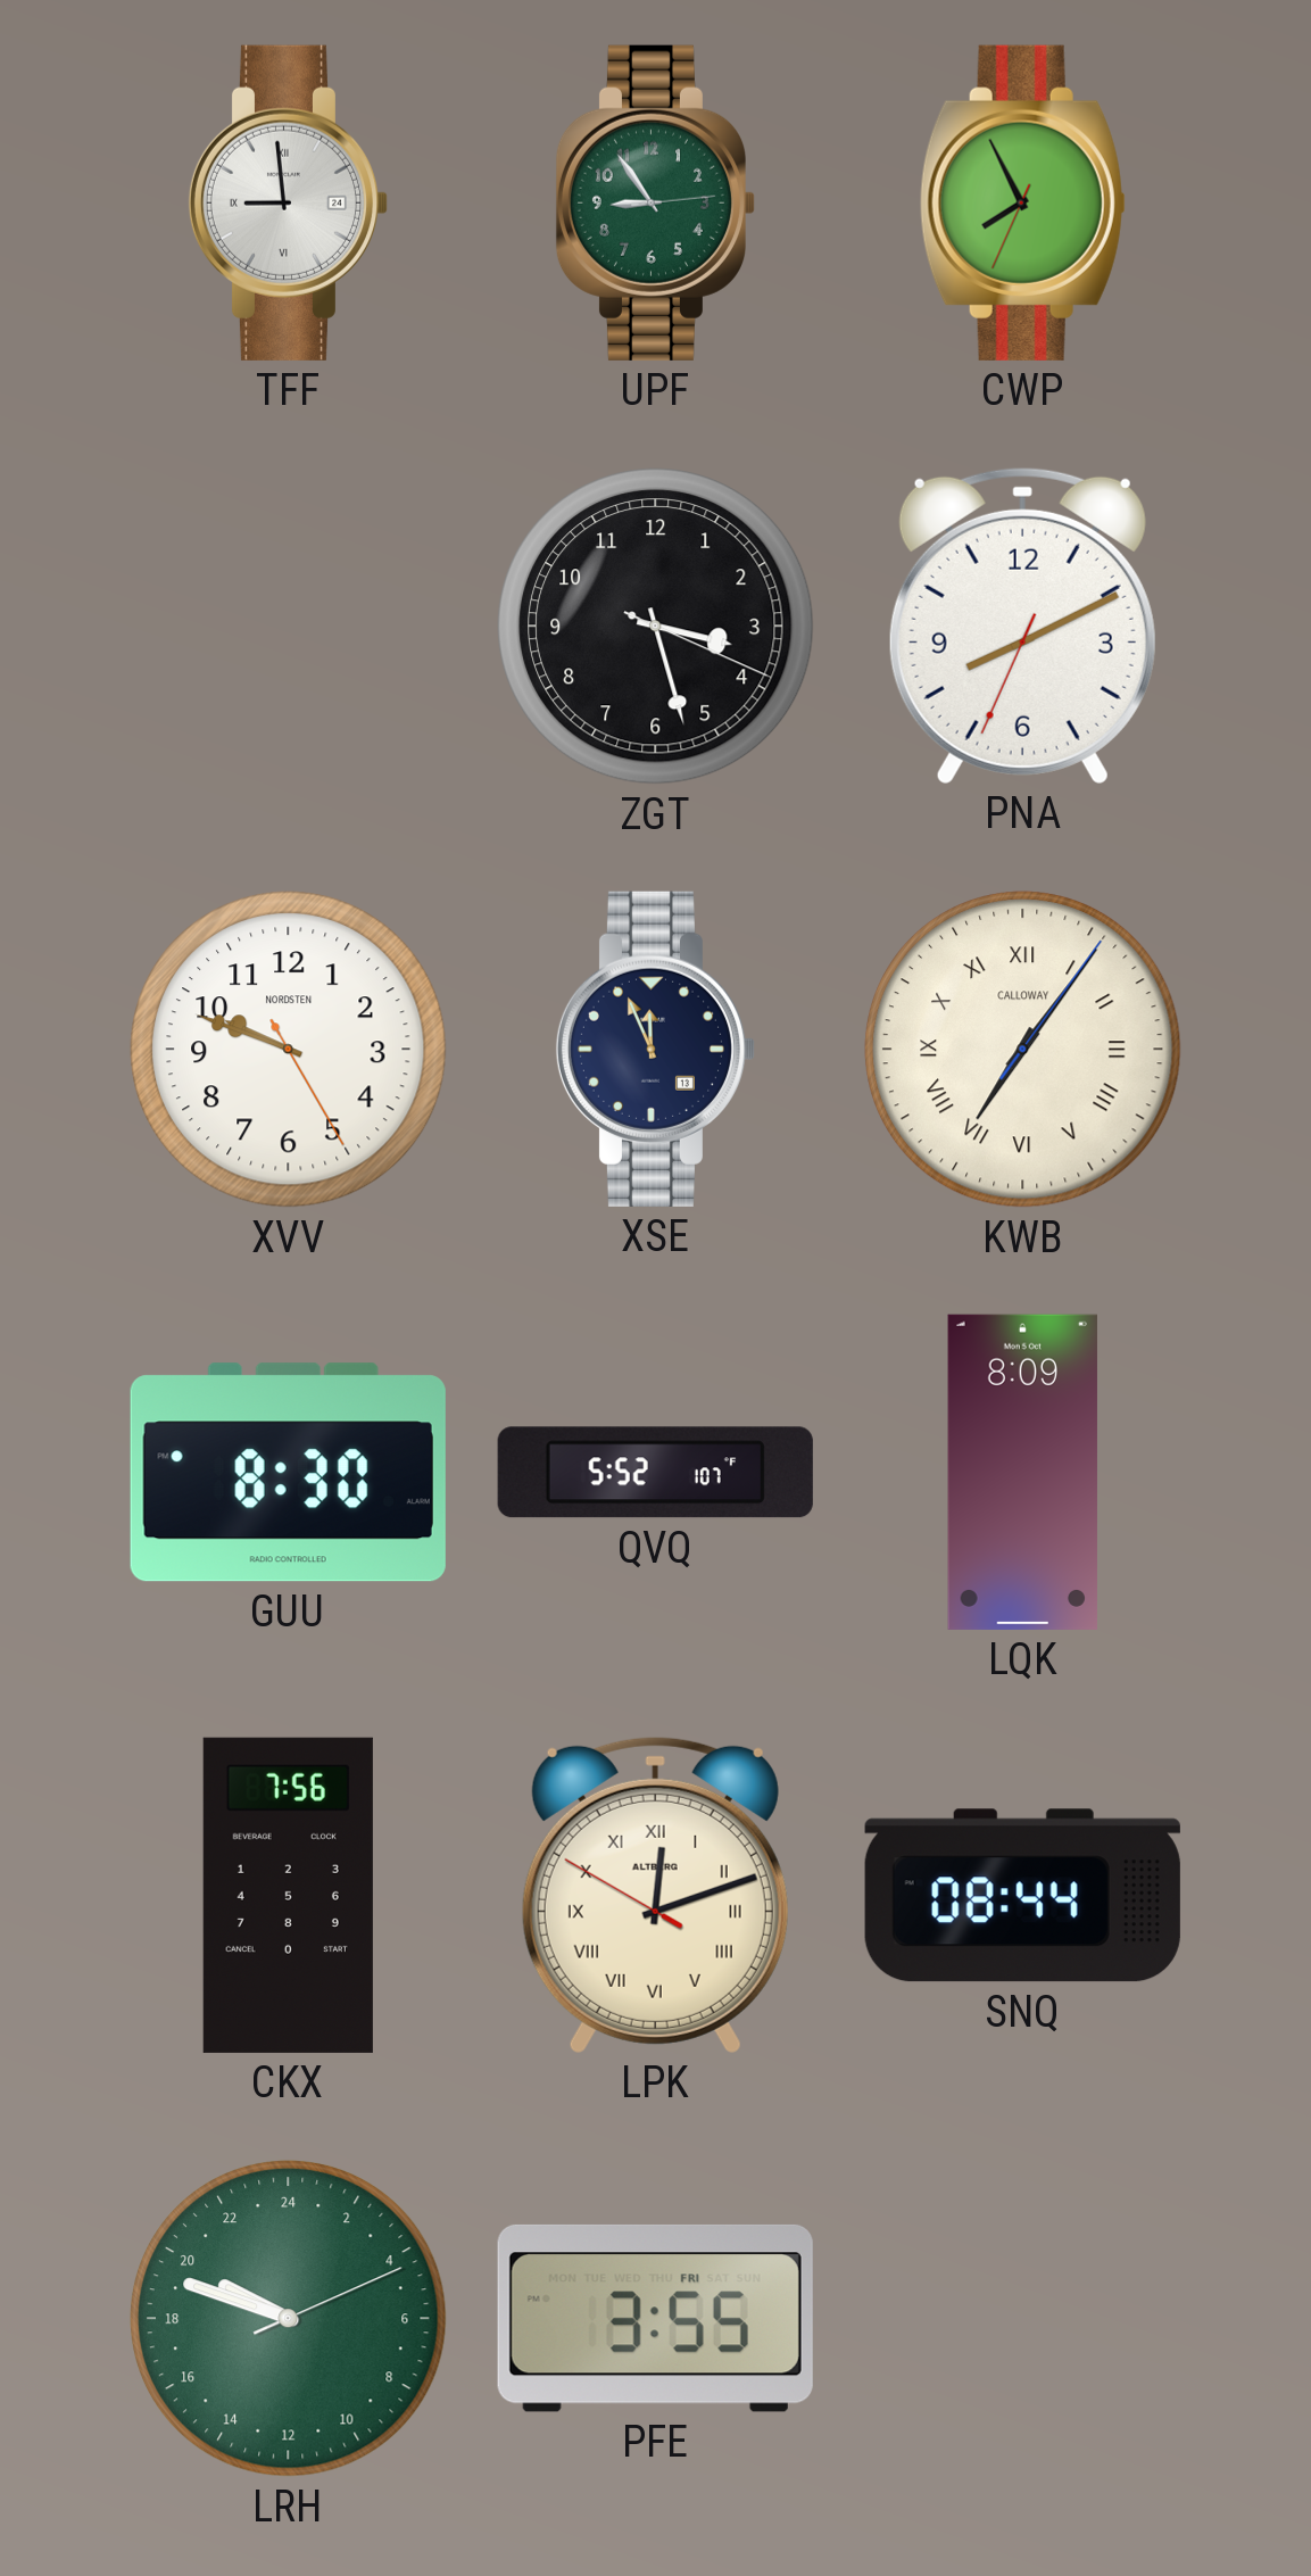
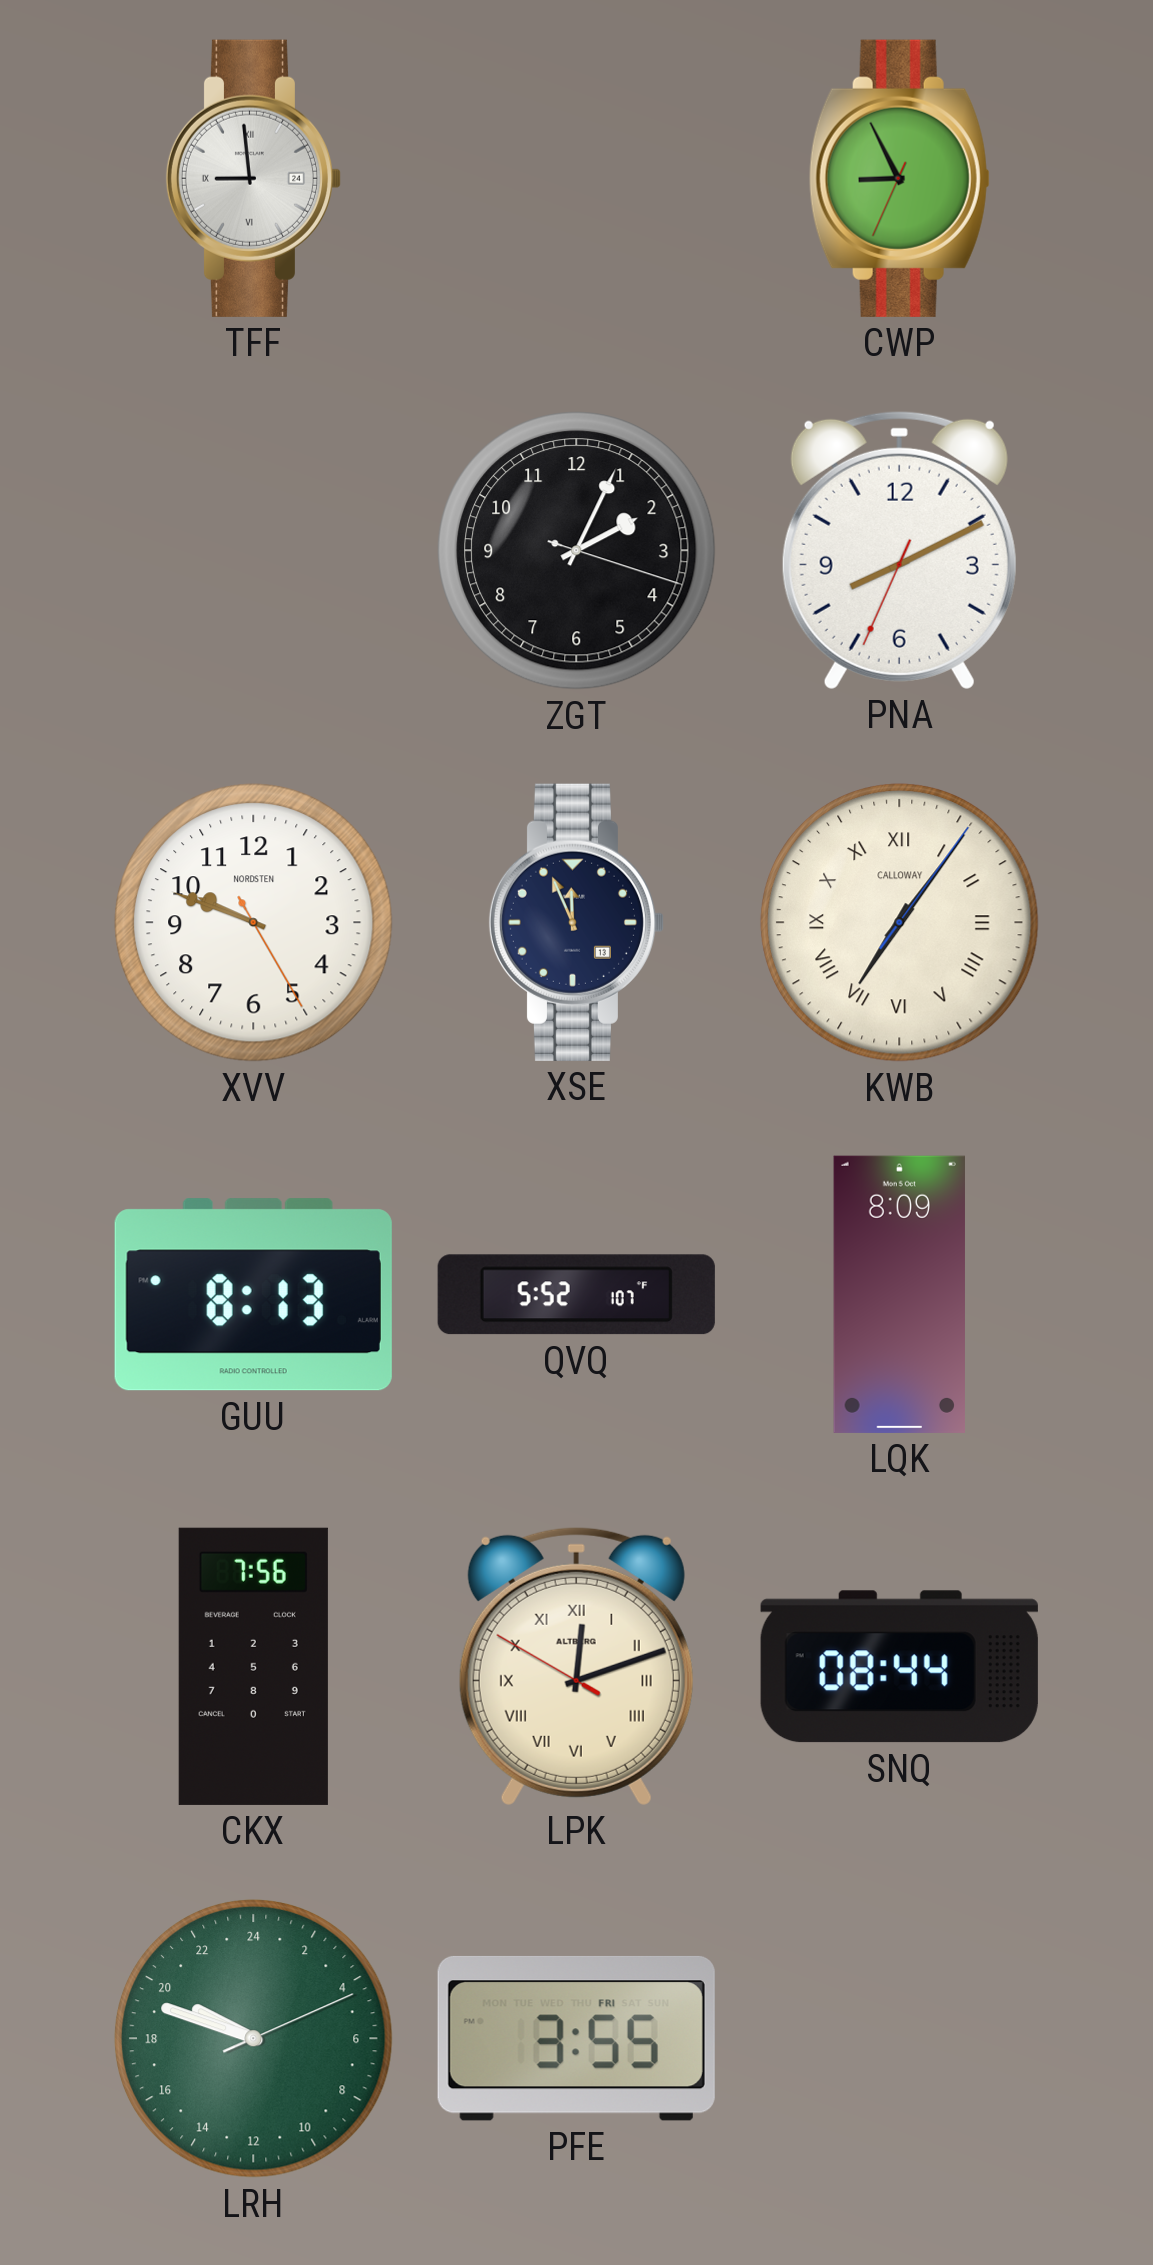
UPF: 8:54 -> none (656, 202)
CWP: 7:55 -> 8:55 (899, 178)
ZGT: 3:27 -> 2:04 (576, 550)
GUU: 8:30 -> 8:13 (253, 1295)
